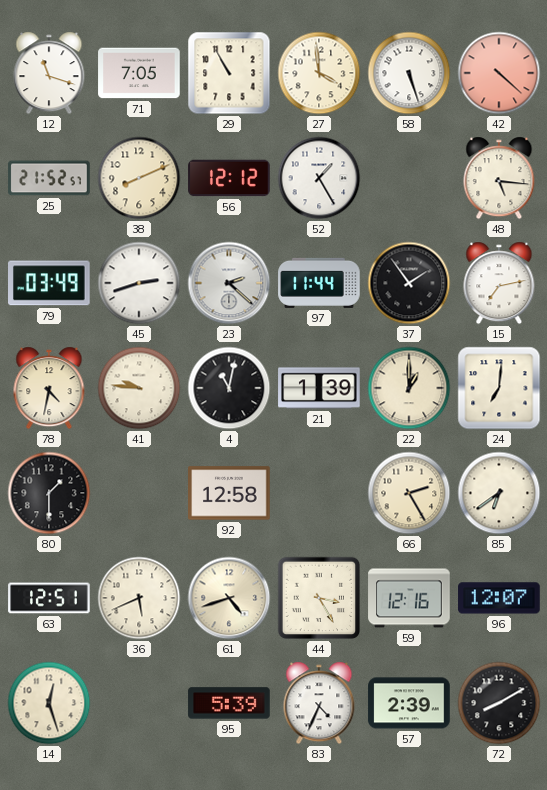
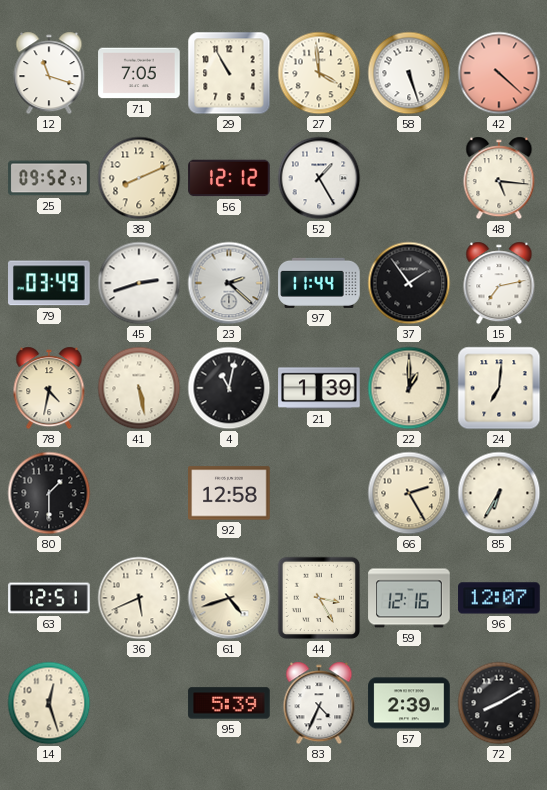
25: 21:52 -> 09:52 (49, 178)
41: 9:46 -> 5:28 (139, 388)
85: 6:39 -> 6:35 (499, 493)
